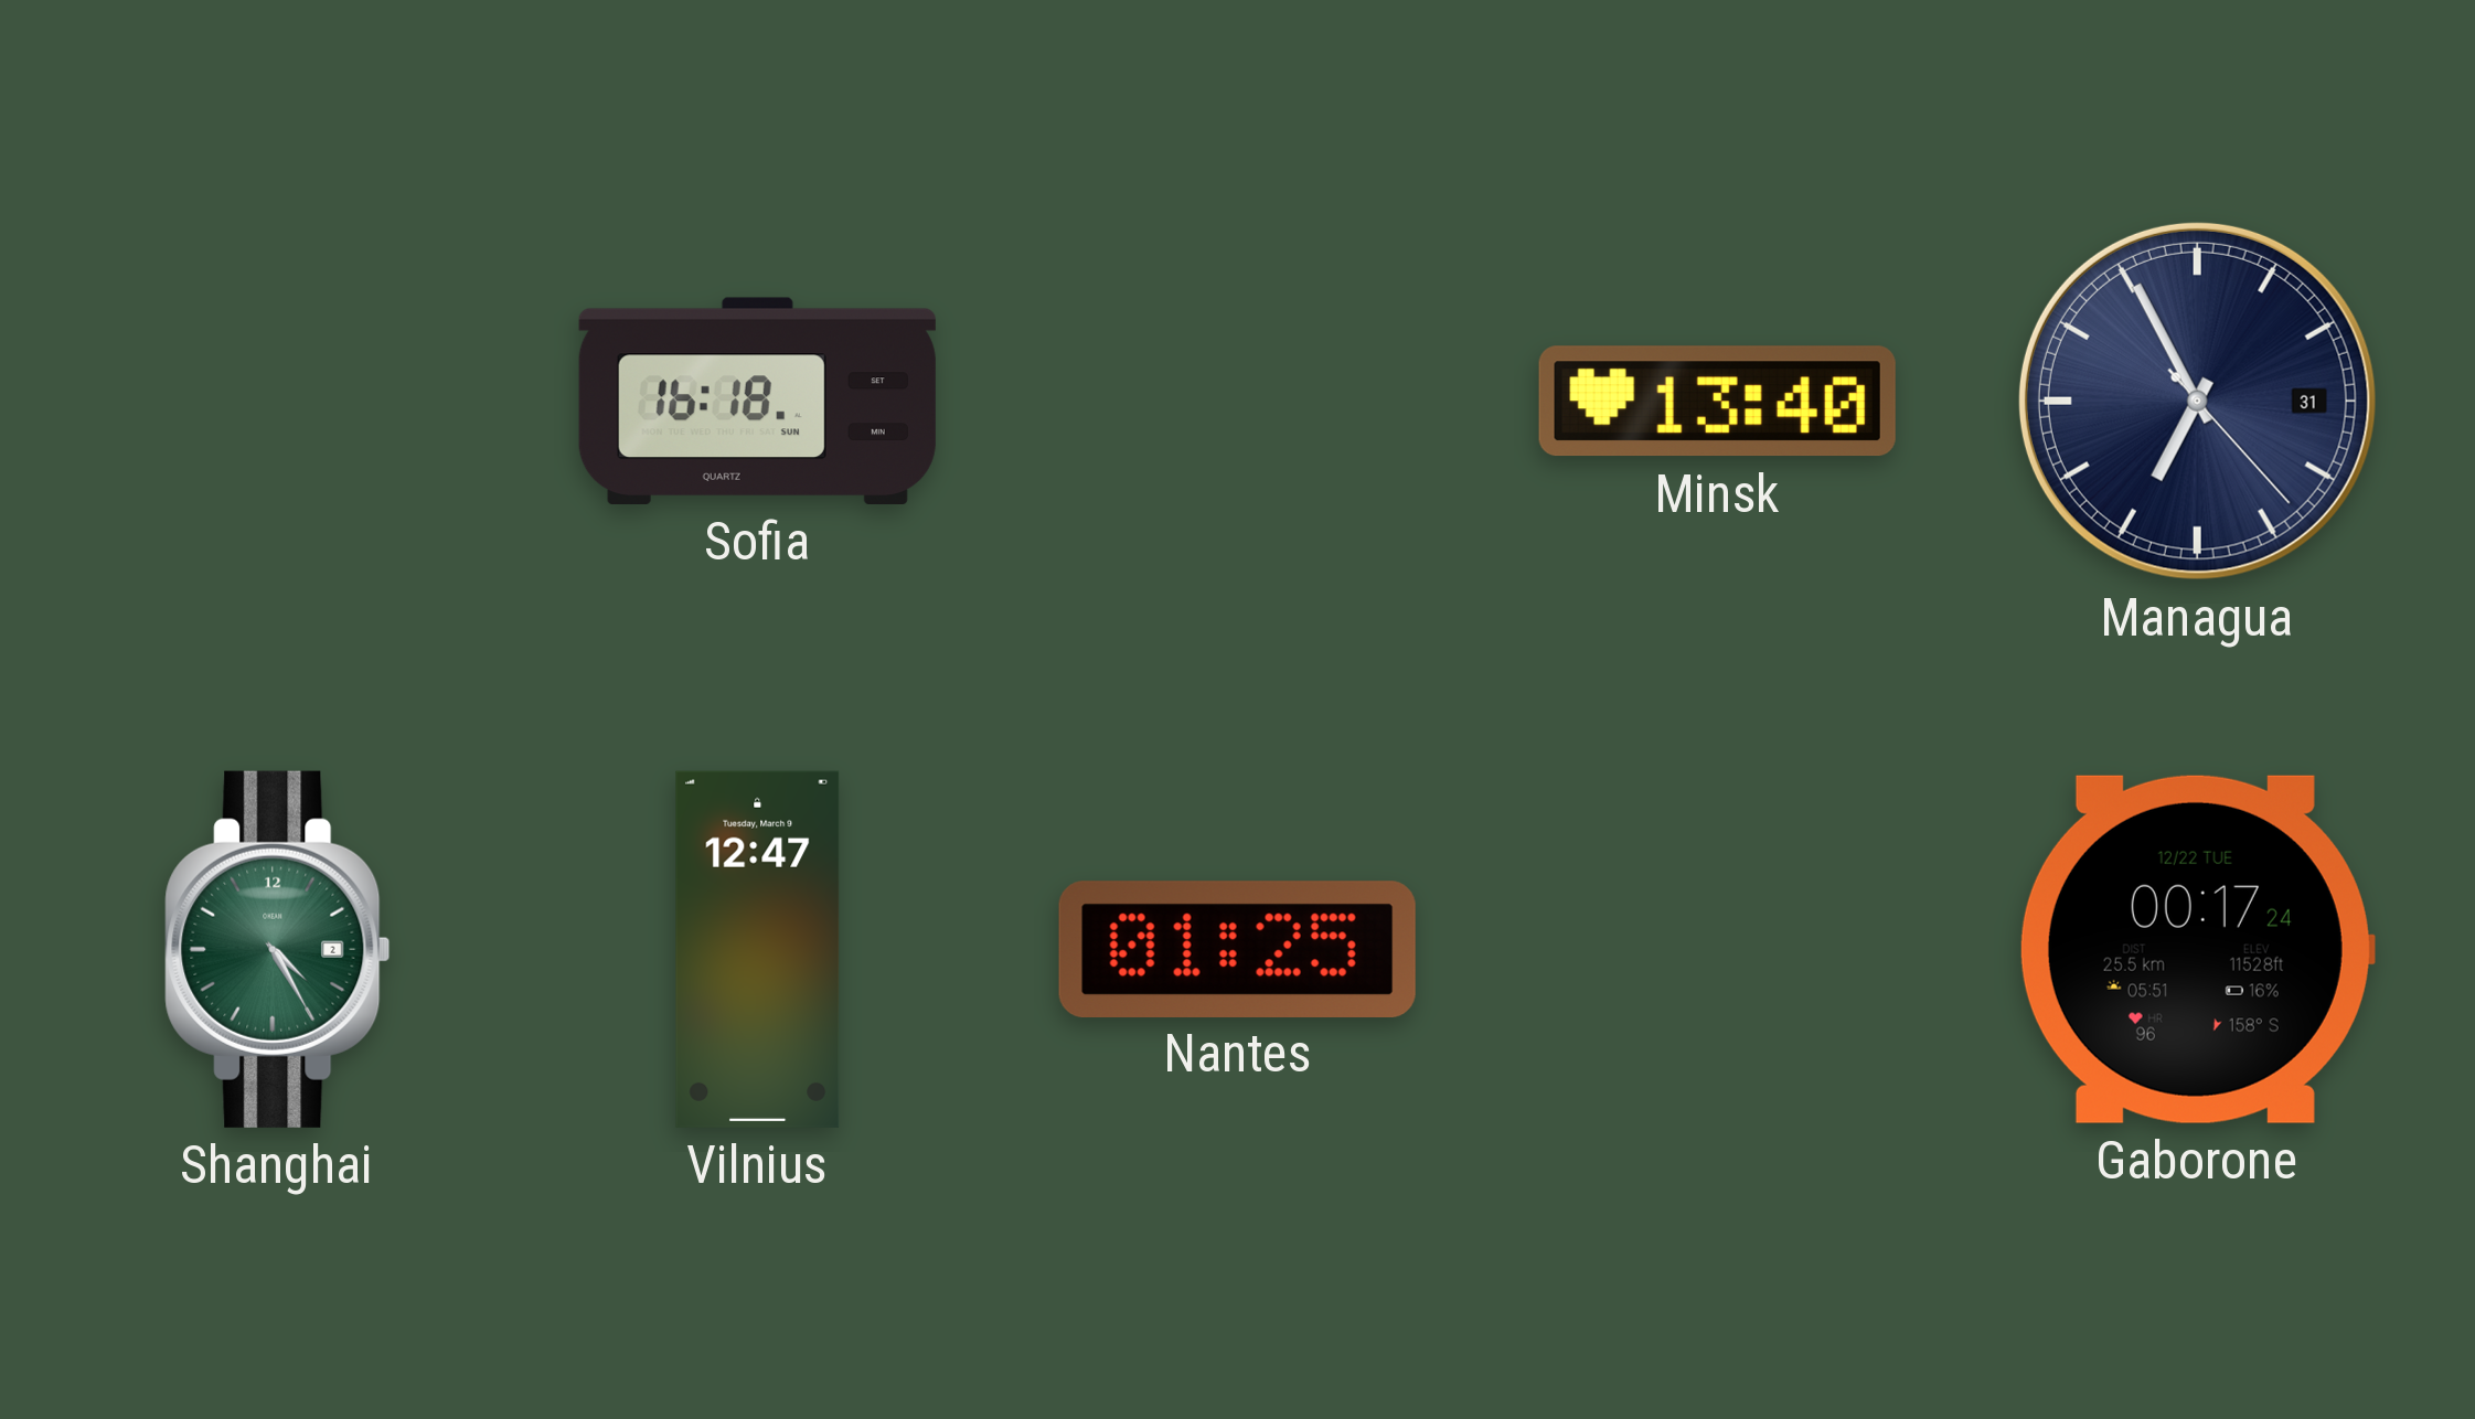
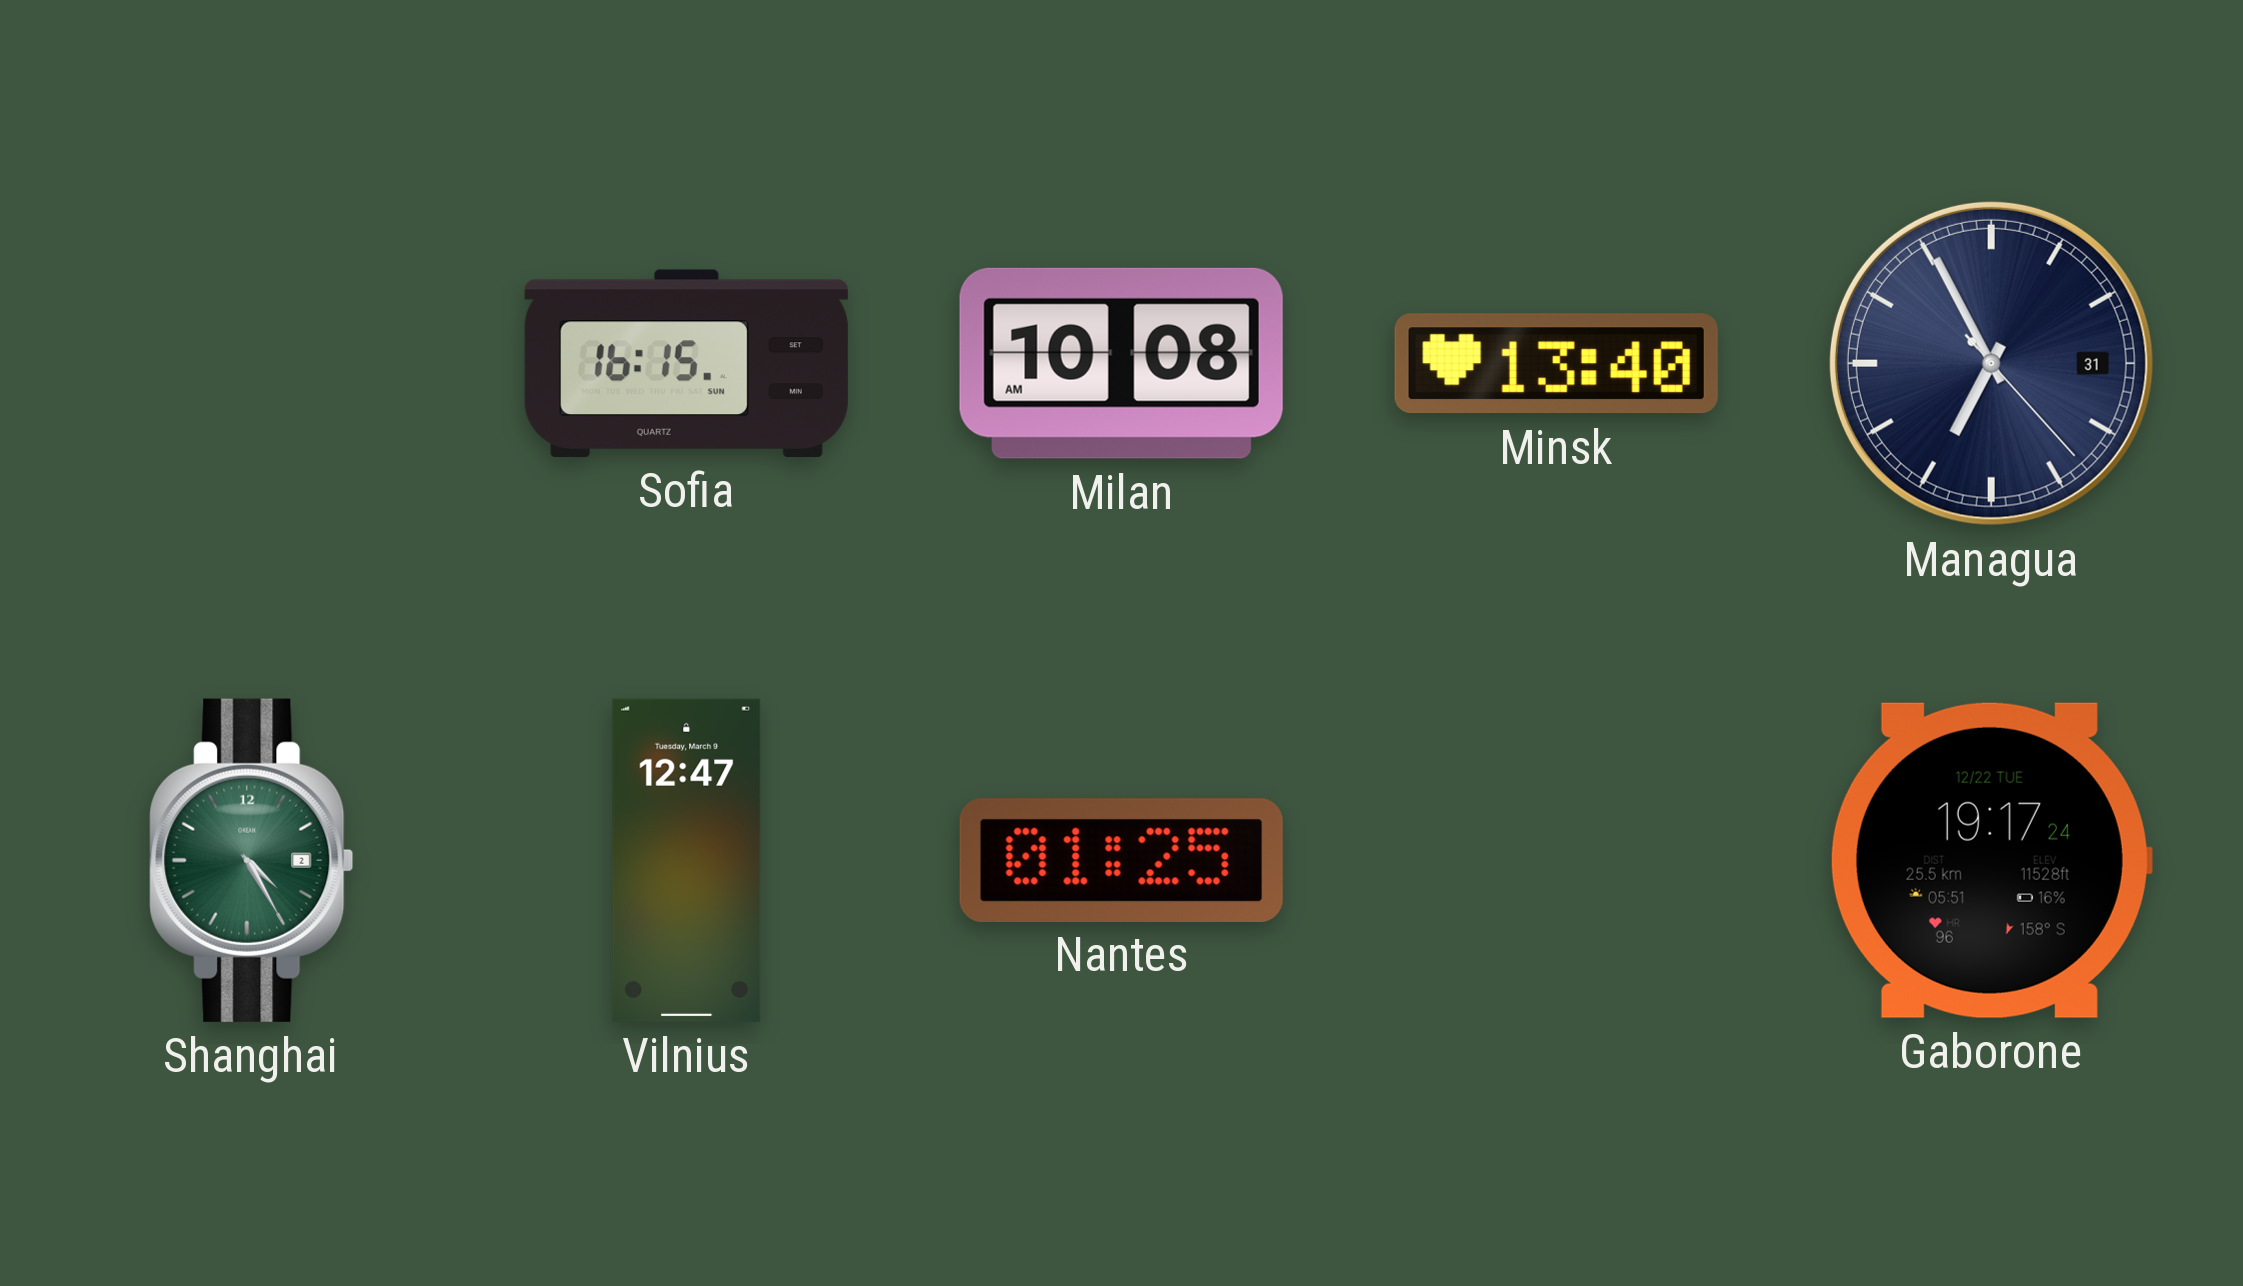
Sofia: 16:18 -> 16:15 (686, 363)
Milan: none -> 10:08 (1121, 363)
Gaborone: 00:17 -> 19:17 (1991, 860)
